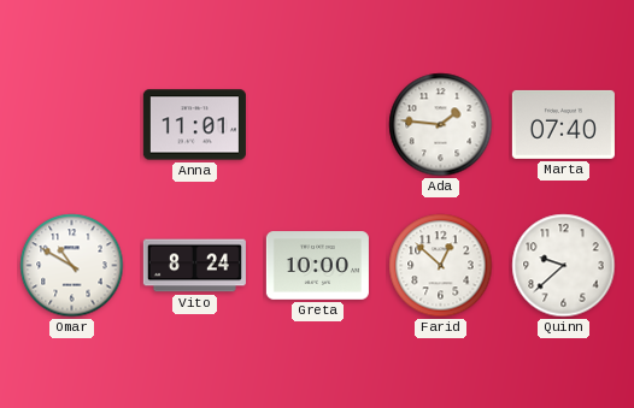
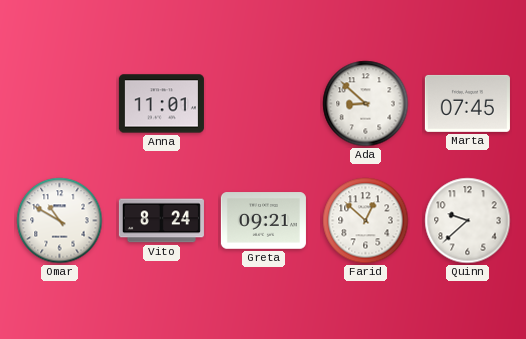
Ada: 1:46 -> 8:52 (366, 104)
Marta: 07:40 -> 07:45 (467, 103)
Greta: 10:00 -> 09:21 (263, 221)
